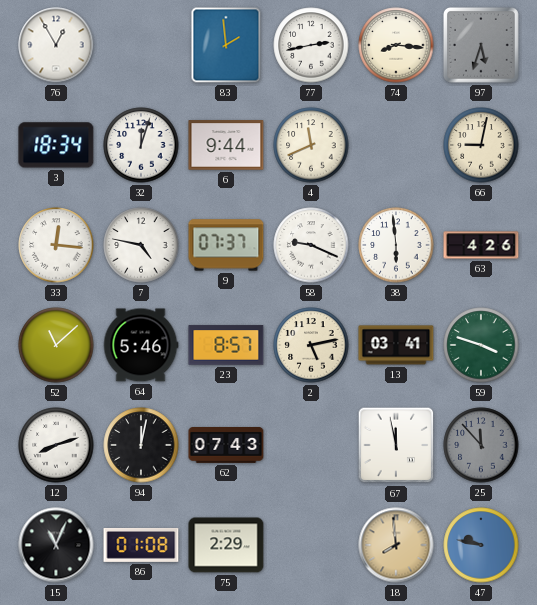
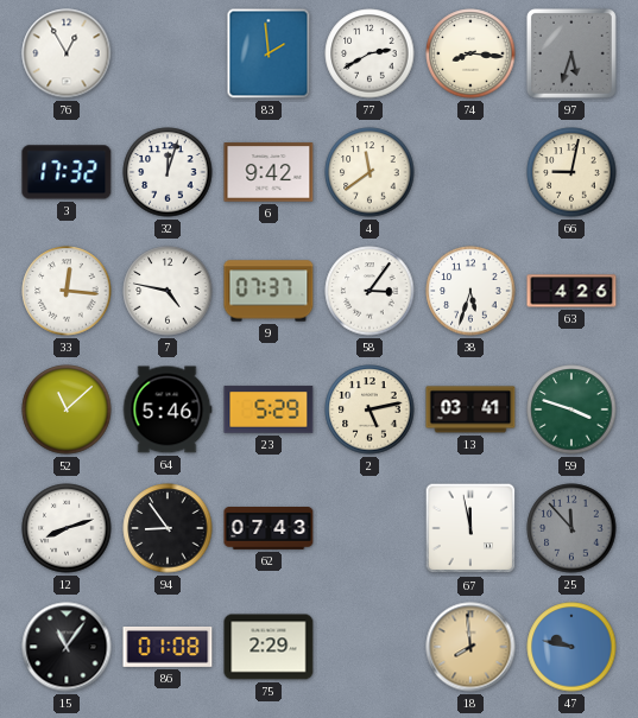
77: 2:43 -> 2:40 (369, 53)
3: 18:34 -> 17:32 (67, 172)
6: 9:44 -> 9:42 (269, 172)
4: 11:41 -> 11:39 (369, 172)
58: 9:19 -> 3:06 (369, 291)
38: 5:59 -> 5:33 (470, 291)
23: 8:57 -> 5:29 (269, 409)
94: 12:02 -> 8:54 (168, 528)
15: 11:04 -> 11:06 (67, 647)
